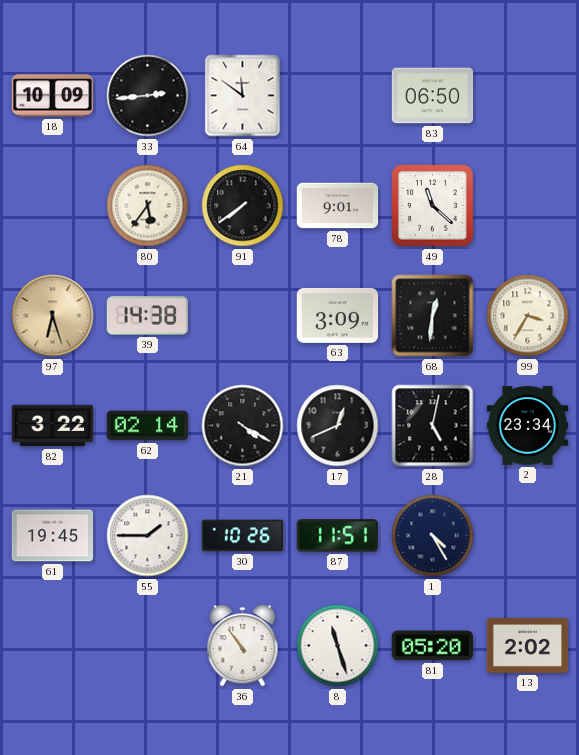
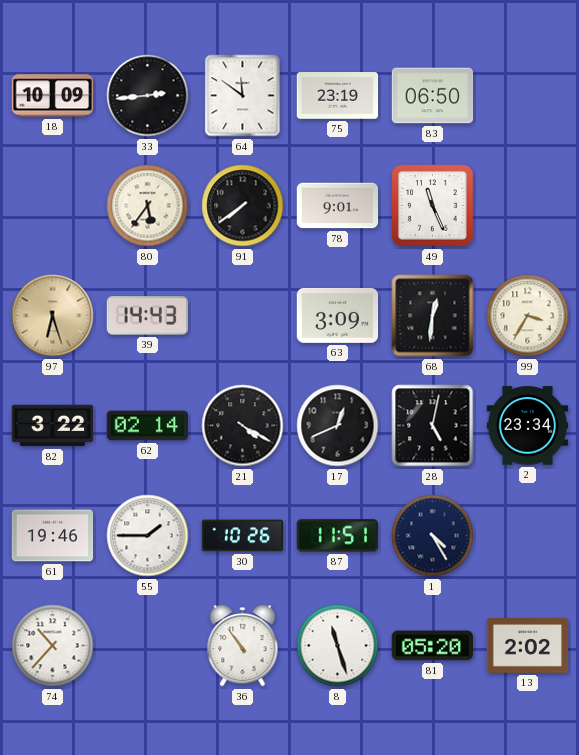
75: none -> 23:19 (338, 96)
49: 11:22 -> 11:26 (433, 206)
39: 14:38 -> 14:43 (147, 316)
61: 19:45 -> 19:46 (53, 536)
74: none -> 10:37 (53, 646)
